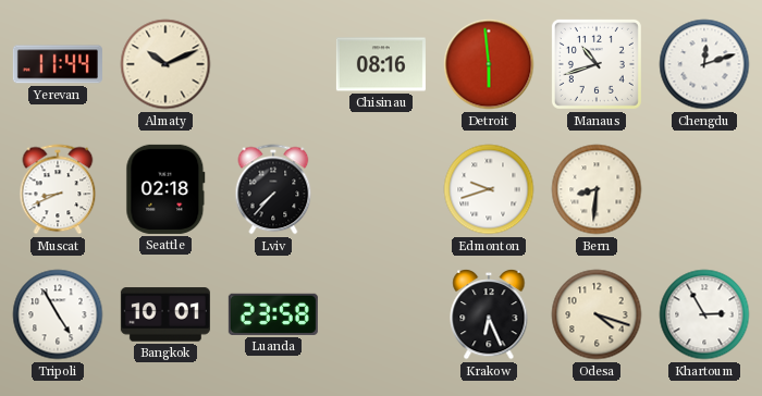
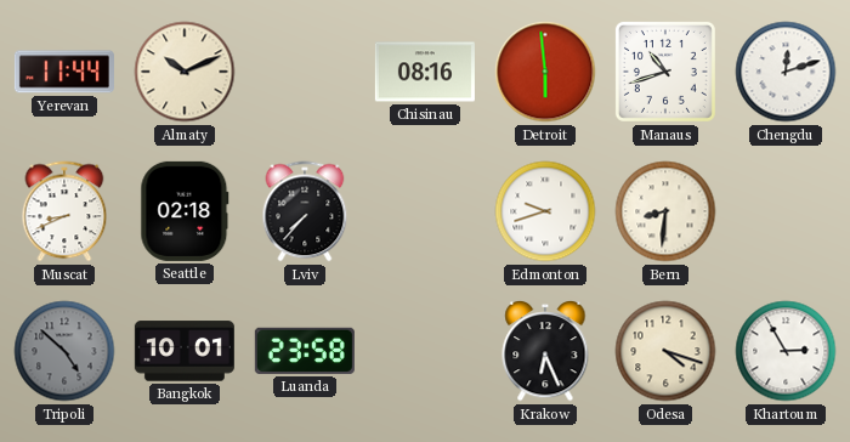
Tripoli: 4:55 -> 4:52 (64, 351)
Tripoli dial: white -> grey (64, 351)
